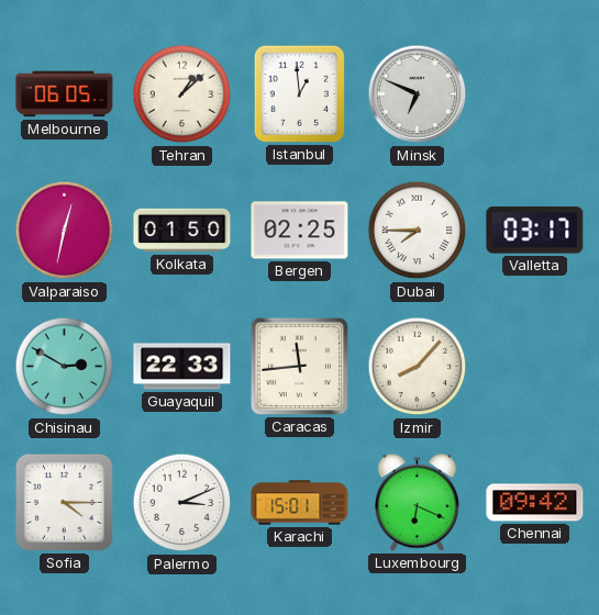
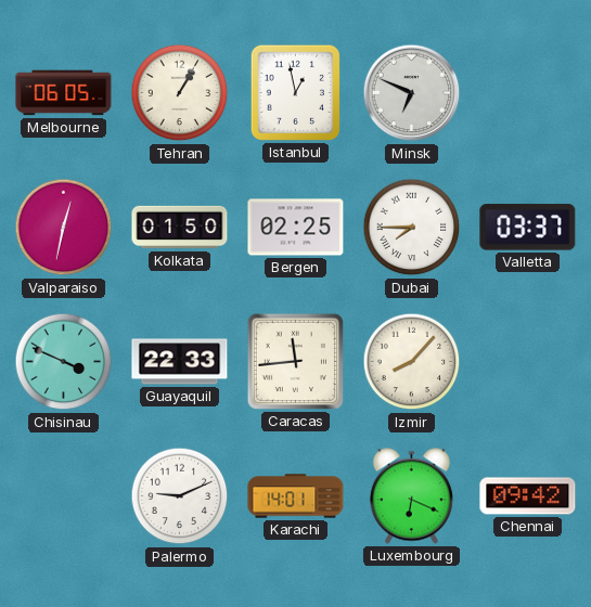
Tehran: 1:08 -> 1:05 (180, 93)
Istanbul: 12:59 -> 12:58 (295, 92)
Valletta: 03:17 -> 03:37 (528, 228)
Chisinau: 2:50 -> 3:49 (64, 362)
Sofia: 4:15 -> none (64, 502)
Palermo: 3:11 -> 9:11 (180, 496)
Karachi: 15:01 -> 14:01 (296, 496)
